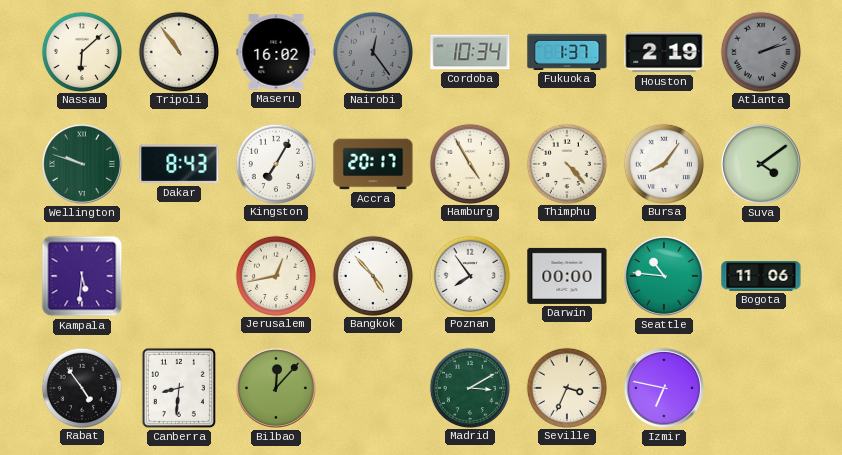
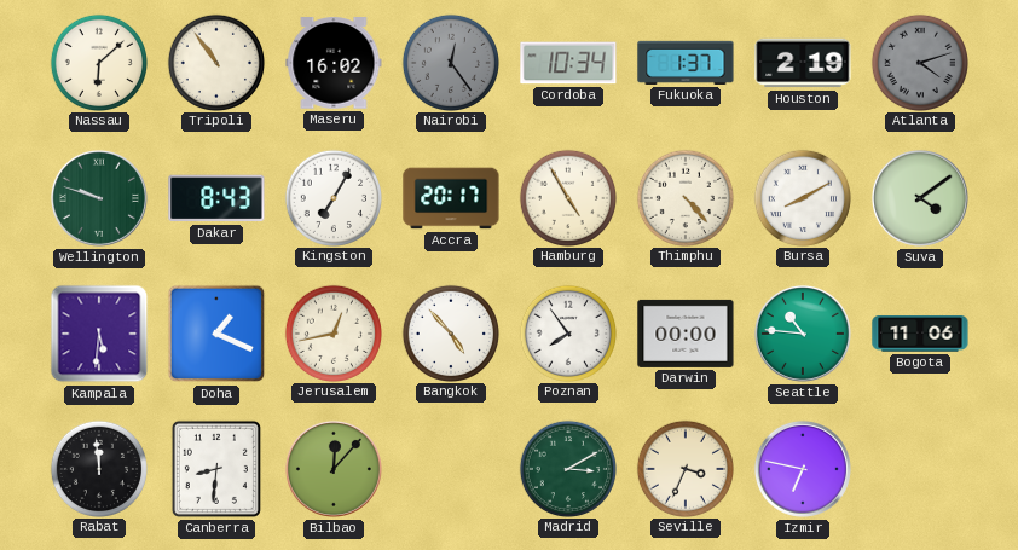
Atlanta: 2:12 -> 4:12 (919, 62)
Bursa: 8:06 -> 8:10 (802, 197)
Doha: none -> 1:19 (216, 334)
Rabat: 4:54 -> 11:59 (98, 468)
